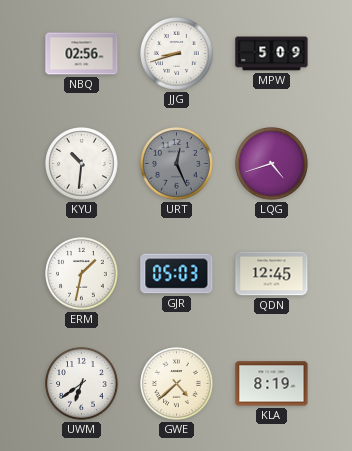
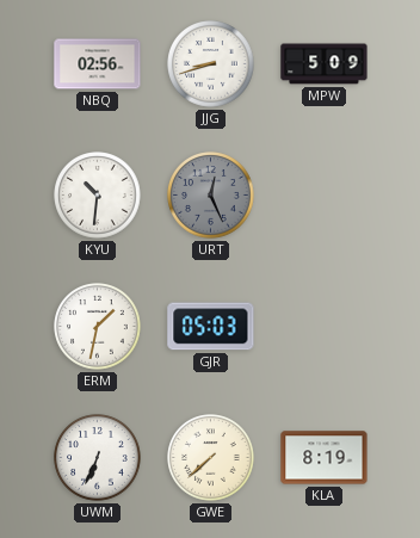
LQG: 4:42 -> none (272, 164)
QDN: 12:45 -> none (272, 274)
UWM: 6:39 -> 6:34 (98, 458)
GWE: 4:38 -> 7:38 (211, 458)
